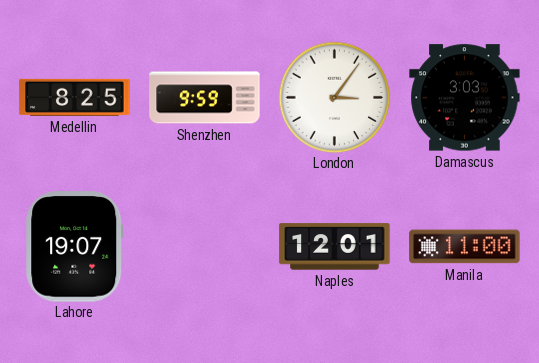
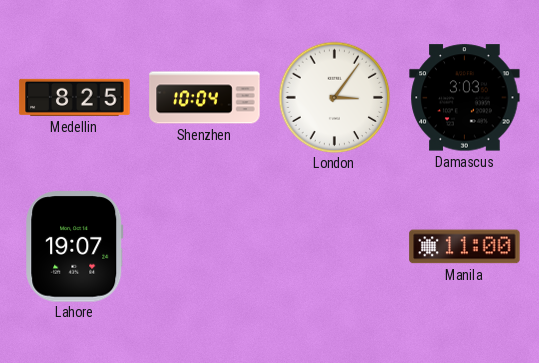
Shenzhen: 9:59 -> 10:04 (205, 98)
Naples: 12:01 -> none (335, 247)
